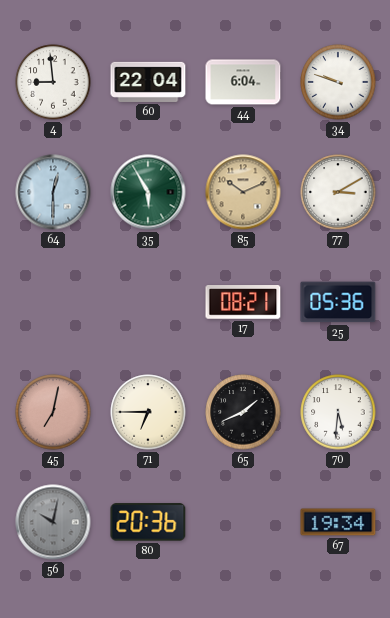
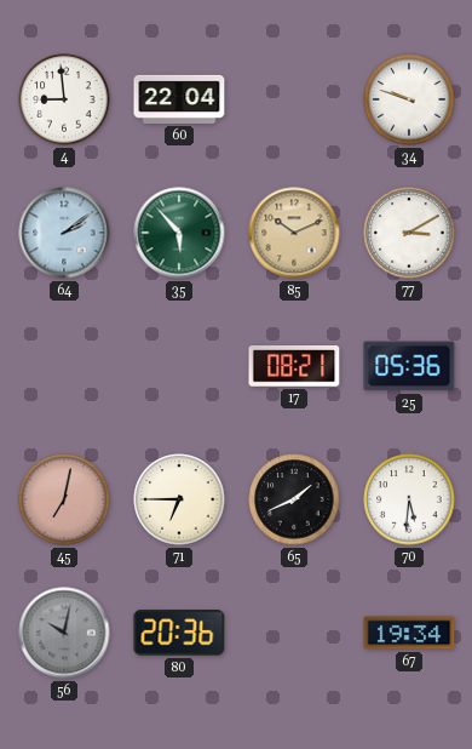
44: 6:04 -> none (243, 82)
64: 12:30 -> 2:09 (64, 233)
35: 5:55 -> 5:53 (179, 233)
